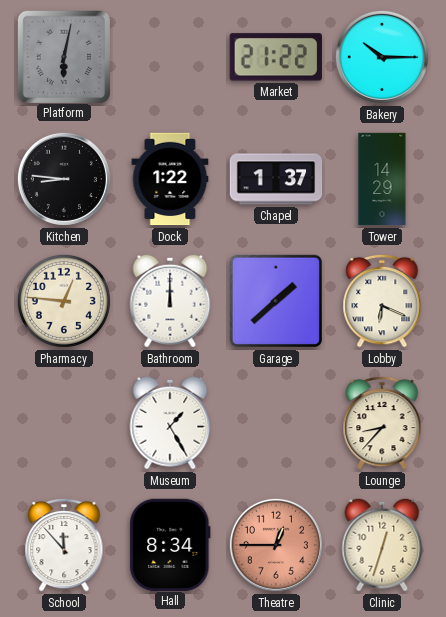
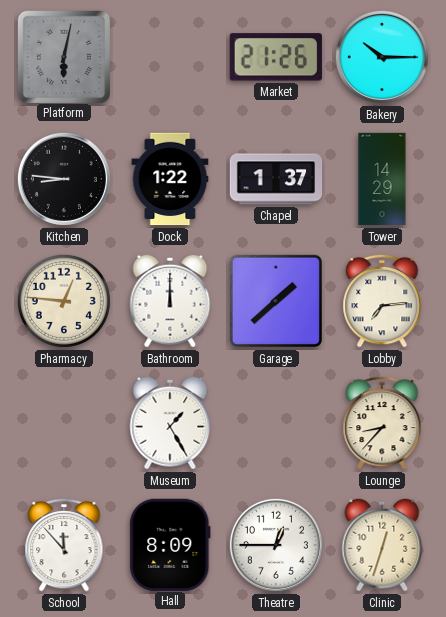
Market: 21:22 -> 21:26 (276, 57)
Lobby: 6:19 -> 7:14 (382, 301)
Hall: 8:34 -> 8:09 (170, 544)
Theatre dial: salmon -> white (276, 545)
